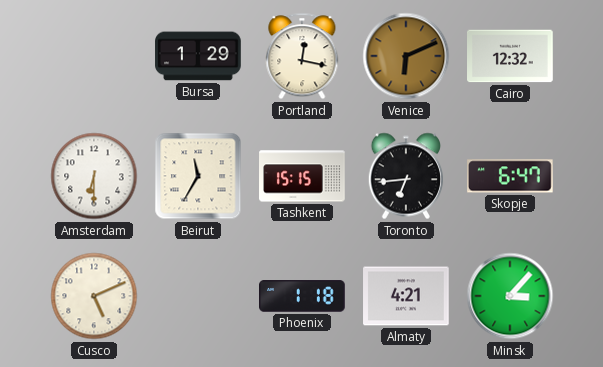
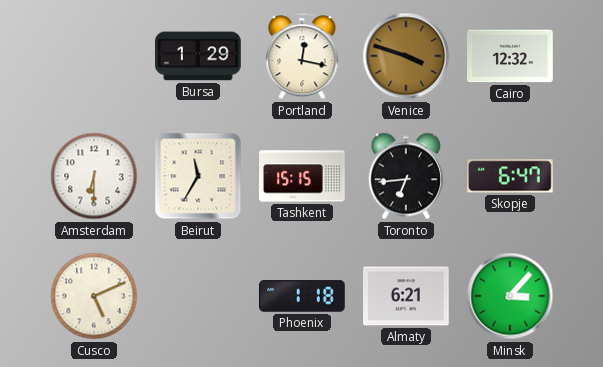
Venice: 6:11 -> 3:48 (406, 56)
Almaty: 4:21 -> 6:21 (406, 296)
